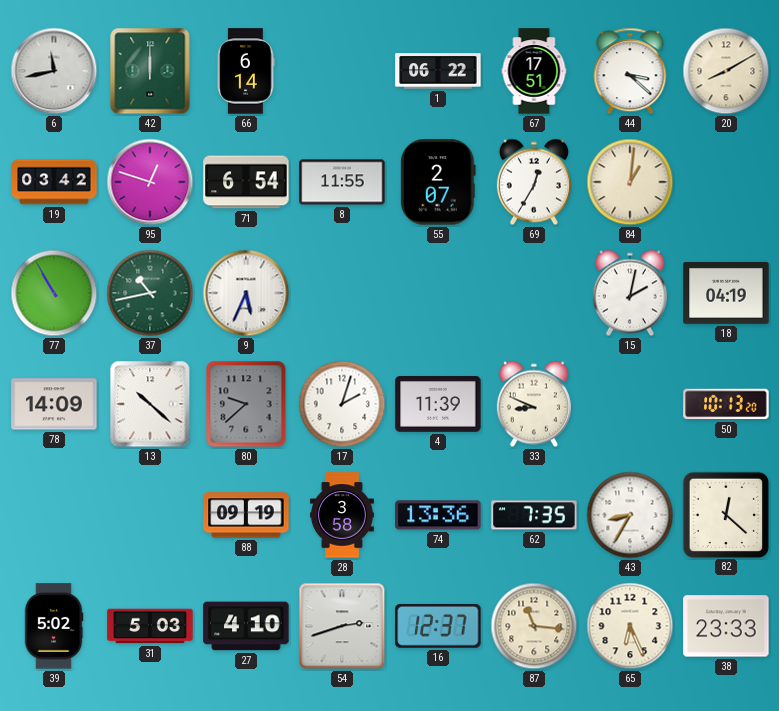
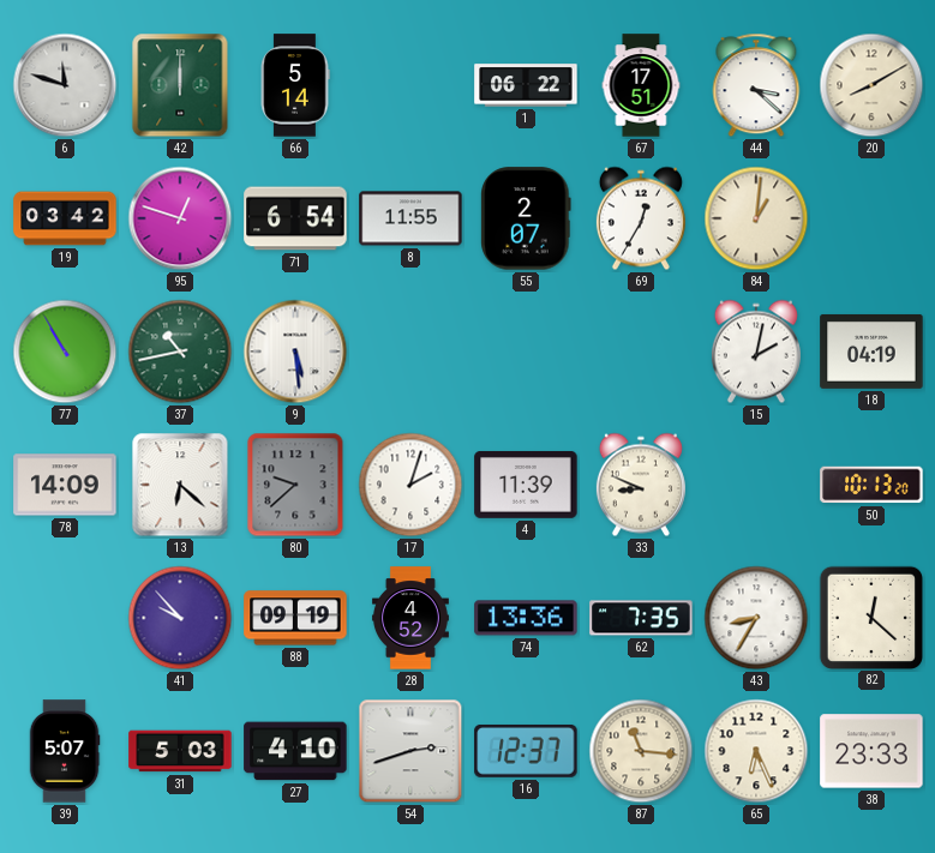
6: 11:43 -> 11:48 (65, 85)
66: 6:14 -> 5:14 (295, 85)
9: 5:34 -> 5:29 (295, 352)
13: 10:22 -> 6:22 (180, 485)
41: none -> 9:53 (180, 618)
28: 3:58 -> 4:52 (410, 618)
39: 5:02 -> 5:07 (65, 751)
